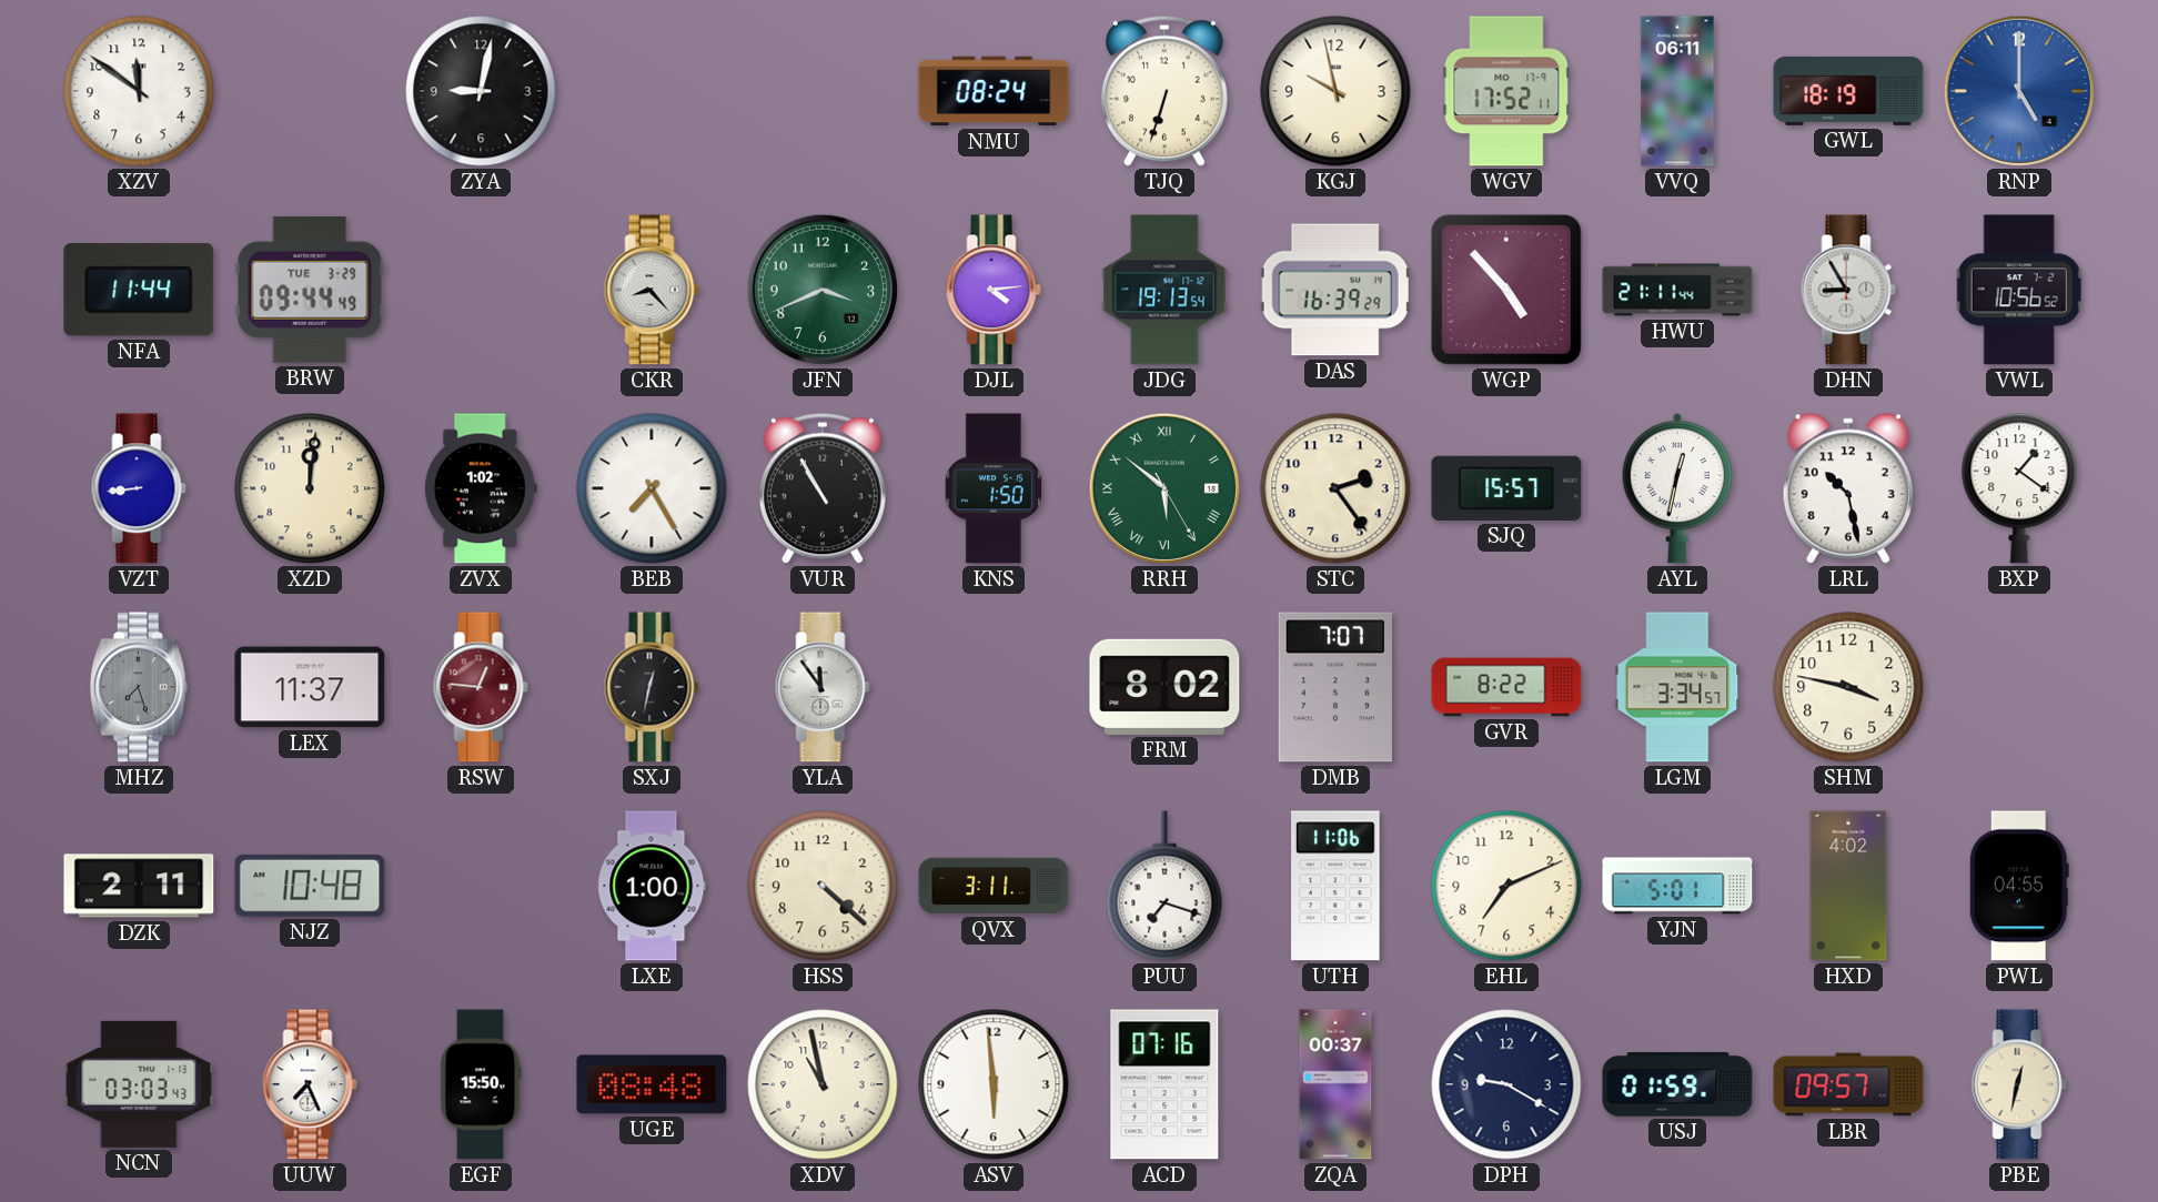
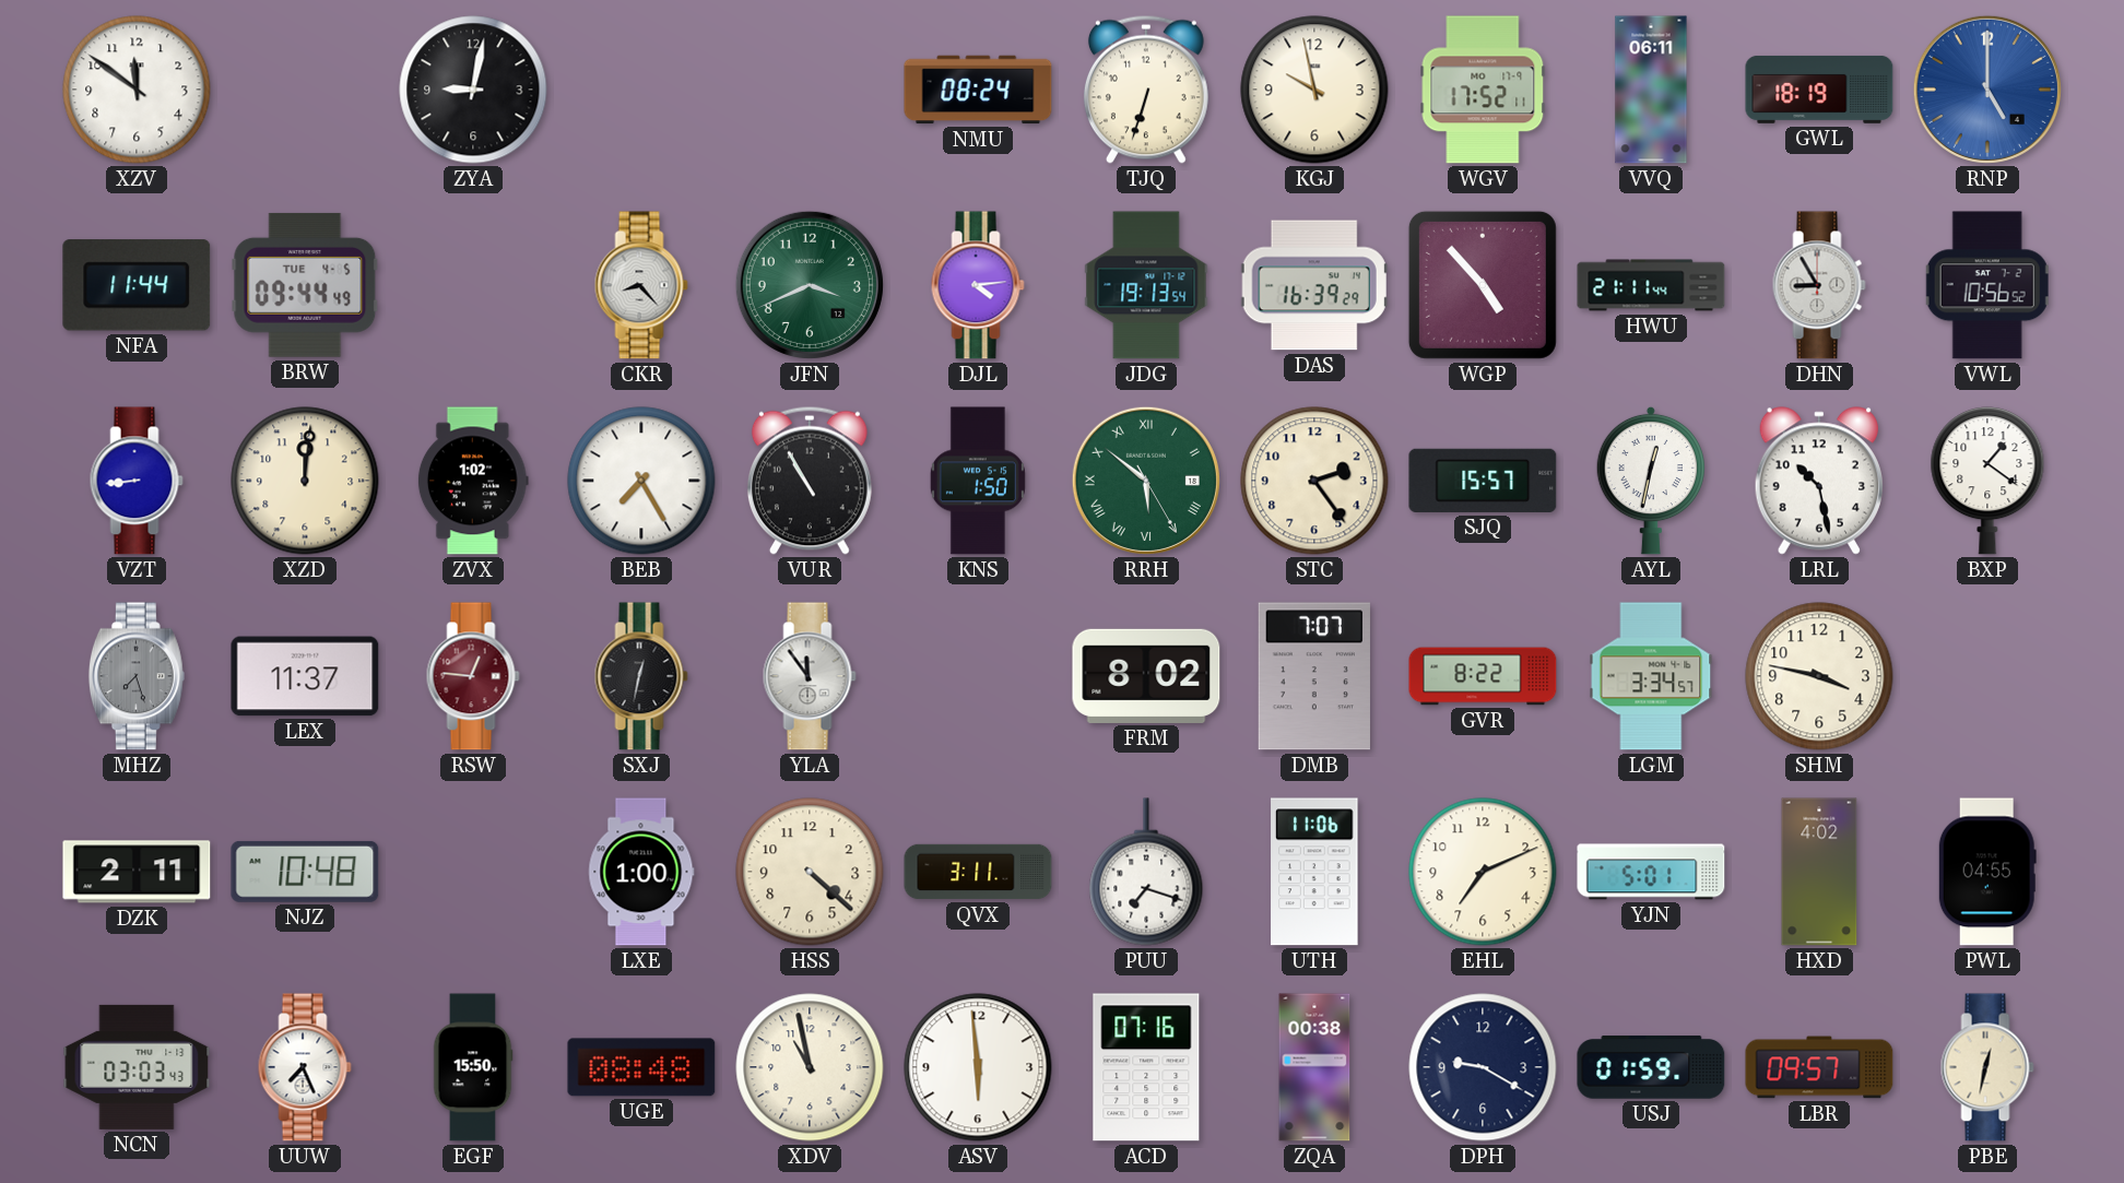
BRW date: TUE 3-29 -> TUE 4-5 (305, 285)
ZQA: 00:37 -> 00:38 (1314, 1067)
